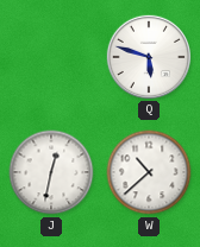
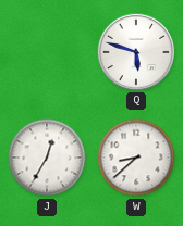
J: 12:32 -> 12:35 (47, 158)
W: 10:38 -> 8:38 (136, 158)
